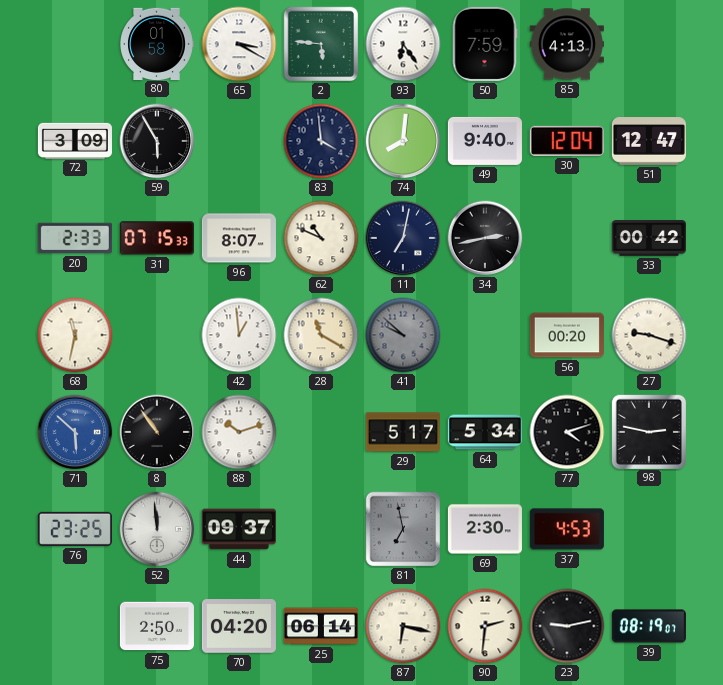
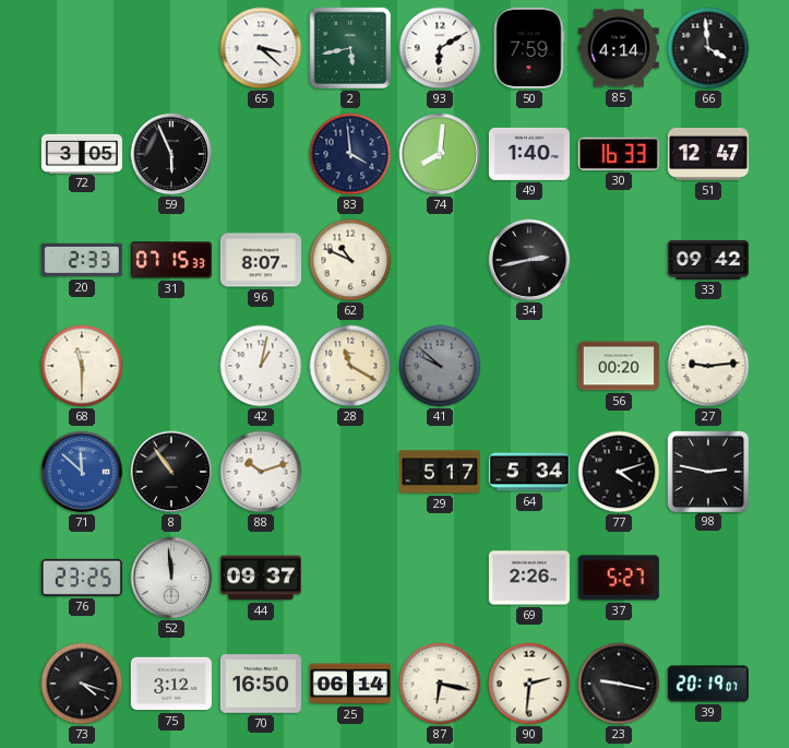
80: 01:58 -> none (157, 43)
65: 3:20 -> 3:22 (261, 48)
2: 5:46 -> 5:43 (350, 48)
93: 6:24 -> 6:10 (440, 48)
85: 4:13 -> 4:14 (619, 48)
66: none -> 3:59 (708, 48)
72: 3:09 -> 3:05 (82, 153)
59: 5:55 -> 5:56 (171, 154)
49: 9:40 -> 1:40 (529, 154)
30: 12:04 -> 16:33 (619, 154)
11: 7:02 -> none (403, 238)
33: 00:42 -> 09:42 (708, 260)
68: 11:32 -> 11:30 (82, 366)
42: 12:59 -> 1:02 (261, 366)
27: 9:18 -> 9:14 (708, 366)
71: 5:52 -> 11:52 (82, 472)
81: 6:58 -> none (403, 529)
69: 2:30 -> 2:26 (529, 578)
37: 4:53 -> 5:27 (619, 578)
73: none -> 4:18 (82, 684)
75: 2:50 -> 3:12 (171, 684)
70: 04:20 -> 16:50 (261, 684)
23: 9:13 -> 9:17 (619, 684)
39: 08:19 -> 20:19 (708, 684)
